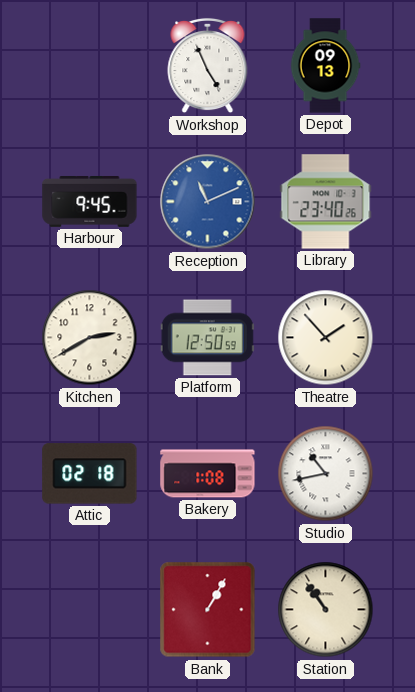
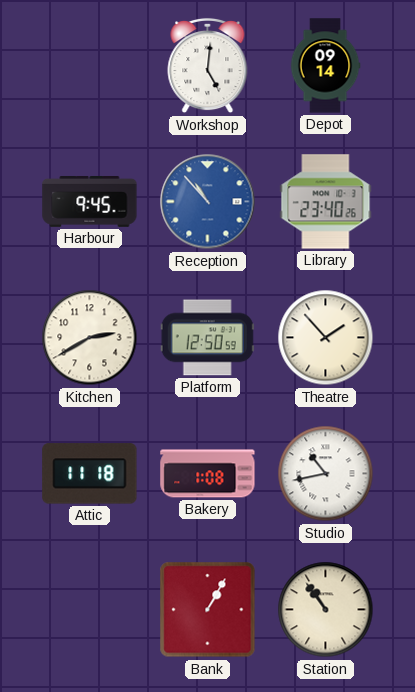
Workshop: 4:56 -> 5:01 (208, 66)
Depot: 09:13 -> 09:14 (325, 66)
Reception: 11:11 -> 10:53 (208, 202)
Attic: 02:18 -> 11:18 (90, 474)
